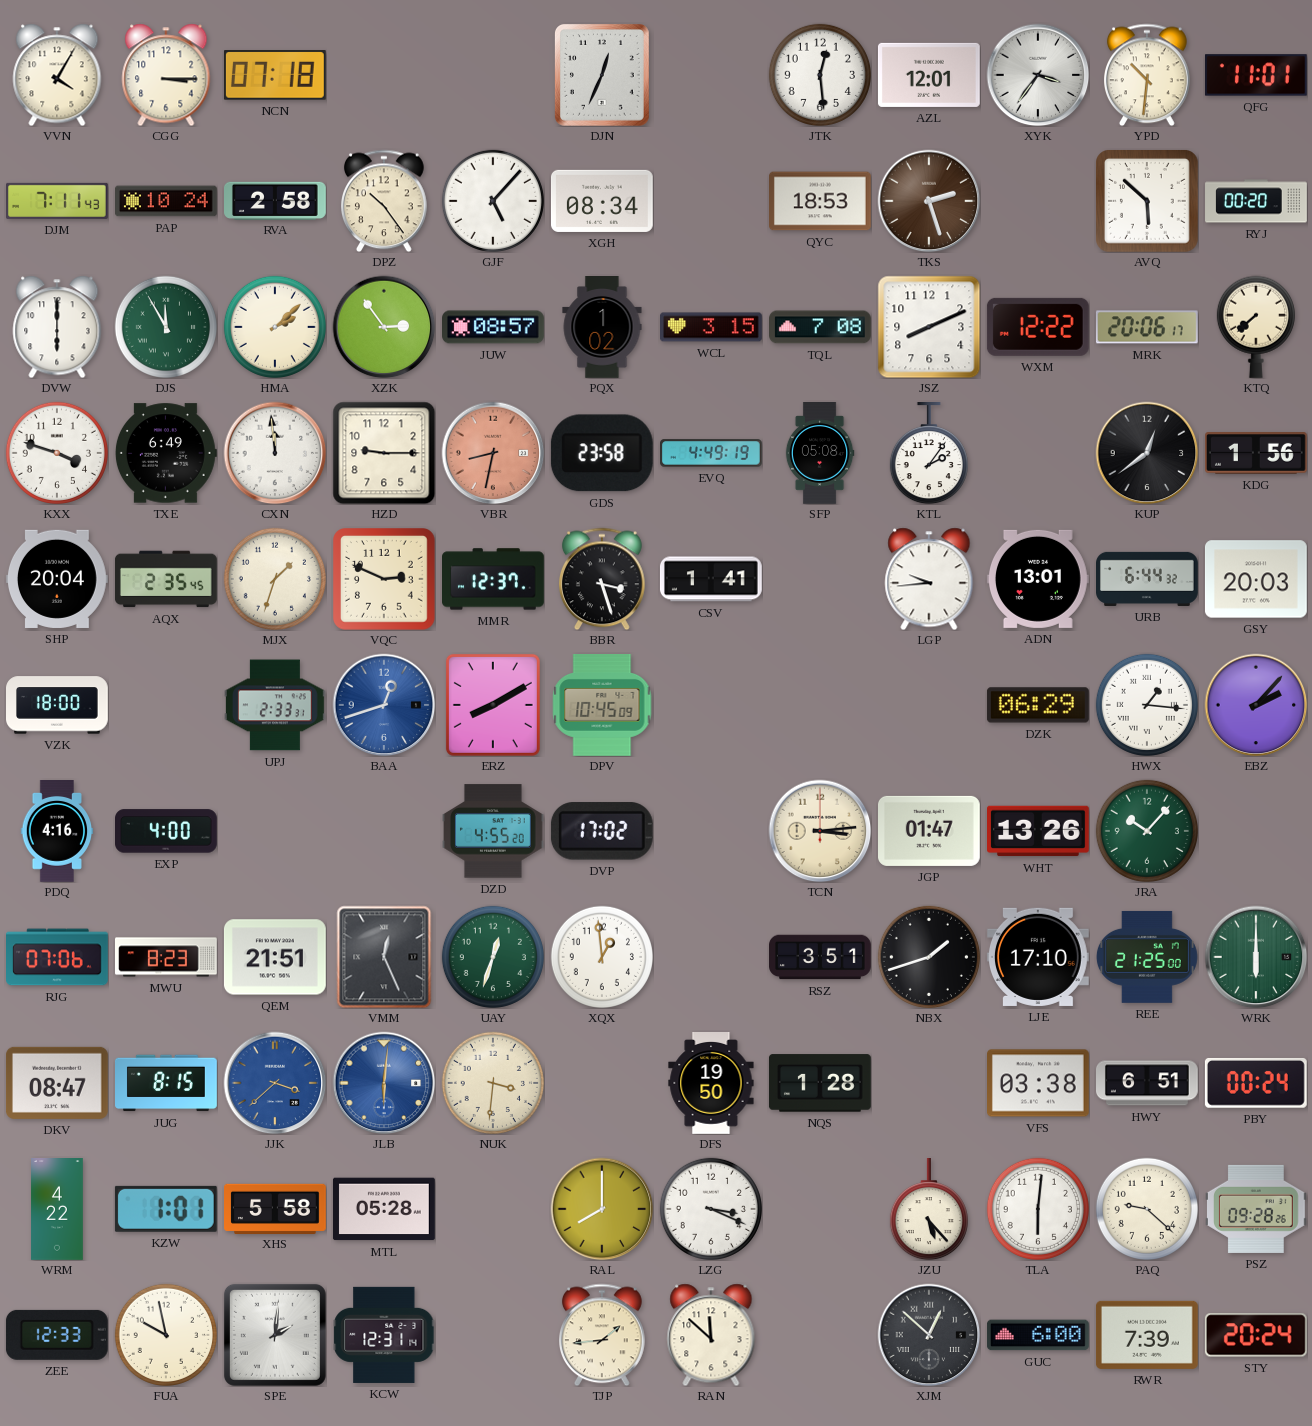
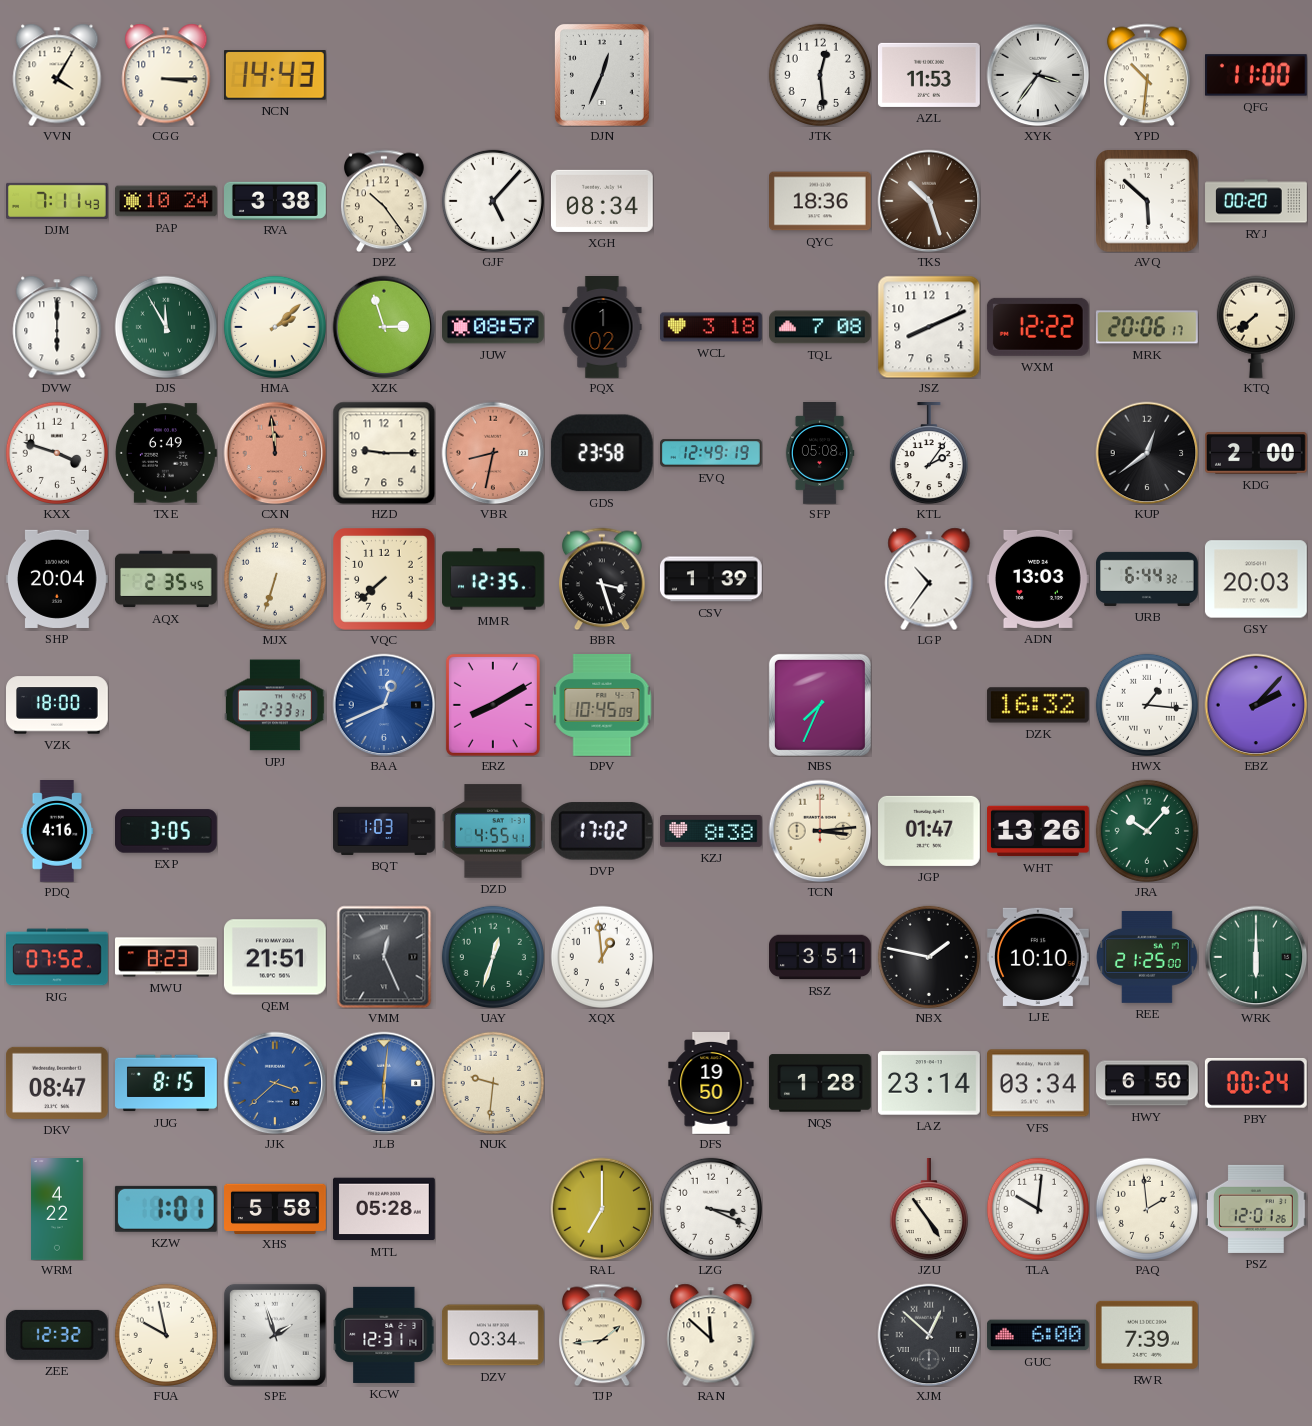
NCN: 07:18 -> 14:43 (275, 75)
AZL: 12:01 -> 11:53 (929, 75)
QFG: 11:01 -> 11:00 (1256, 75)
RVA: 2:58 -> 3:38 (276, 200)
QYC: 18:53 -> 18:36 (821, 201)
TKS: 2:27 -> 10:27 (929, 201)
XZK: 2:54 -> 2:57 (384, 327)
WCL: 3:15 -> 3:18 (712, 327)
CXN dial: white -> salmon (275, 453)
EVQ: 4:49 -> 12:49 (712, 453)
KDG: 1:56 -> 2:00 (1257, 453)
MJX: 1:33 -> 6:33 (275, 579)
VQC: 2:49 -> 7:38 (384, 579)
MMR: 12:37 -> 12:35 (494, 579)
CSV: 1:41 -> 1:39 (711, 579)
LGP: 9:44 -> 10:36 (929, 579)
ADN: 13:01 -> 13:03 (1038, 579)
BAA: 12:42 -> 12:41 (384, 705)
NBS: none -> 7:34 (820, 705)
DZK: 06:29 -> 16:32 (1038, 705)
EXP: 4:00 -> 3:05 (167, 831)
BQT: none -> 1:03 (384, 831)
DZD: 4:55:20 -> 4:55:41 (494, 831)
KZJ: none -> 8:38 (712, 832)
RJG: 07:06 -> 07:52 (58, 957)
NBX: 1:42 -> 1:47 (929, 957)
LJE: 17:10 -> 10:10 (1038, 957)
NUK: 3:31 -> 9:31 (493, 1083)
LAZ: none -> 23:14 (929, 1083)
VFS: 03:38 -> 03:34 (1039, 1083)
HWY: 6:51 -> 6:50 (1148, 1083)
RAL: 8:00 -> 7:00 (602, 1209)
JZU: 5:23 -> 4:54 (929, 1210)
TLA: 6:01 -> 10:01 (1038, 1209)
PAQ: 9:22 -> 1:59 (1147, 1209)
PSZ: 09:28 -> 12:01 (1256, 1209)
ZEE: 12:33 -> 12:32 (57, 1335)
SPE: 2:01 -> 1:57 (275, 1335)
DZV: none -> 03:34 (493, 1335)
STY: 20:24 -> none (1256, 1335)
